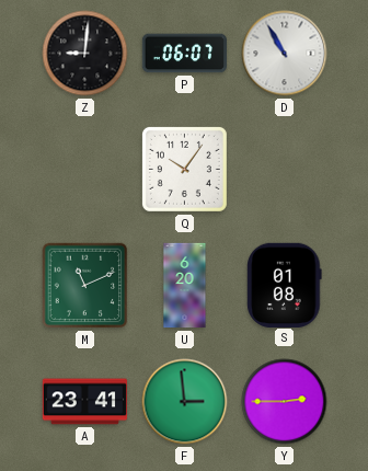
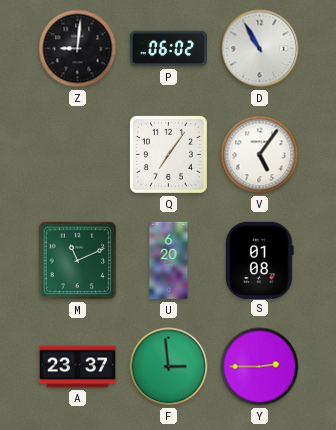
P: 06:07 -> 06:02 (169, 49)
Q: 10:06 -> 7:06 (168, 154)
V: none -> 5:06 (260, 155)
A: 23:41 -> 23:37 (78, 367)
